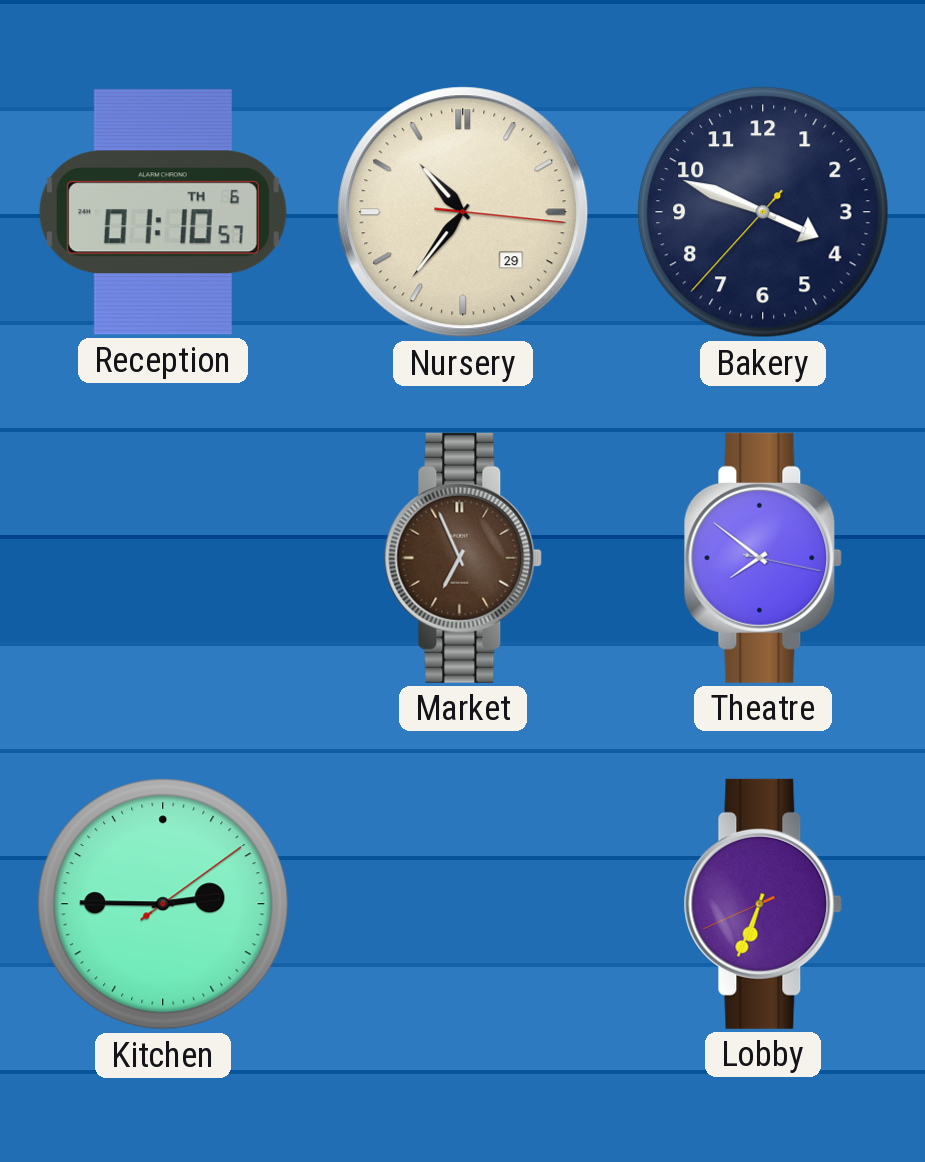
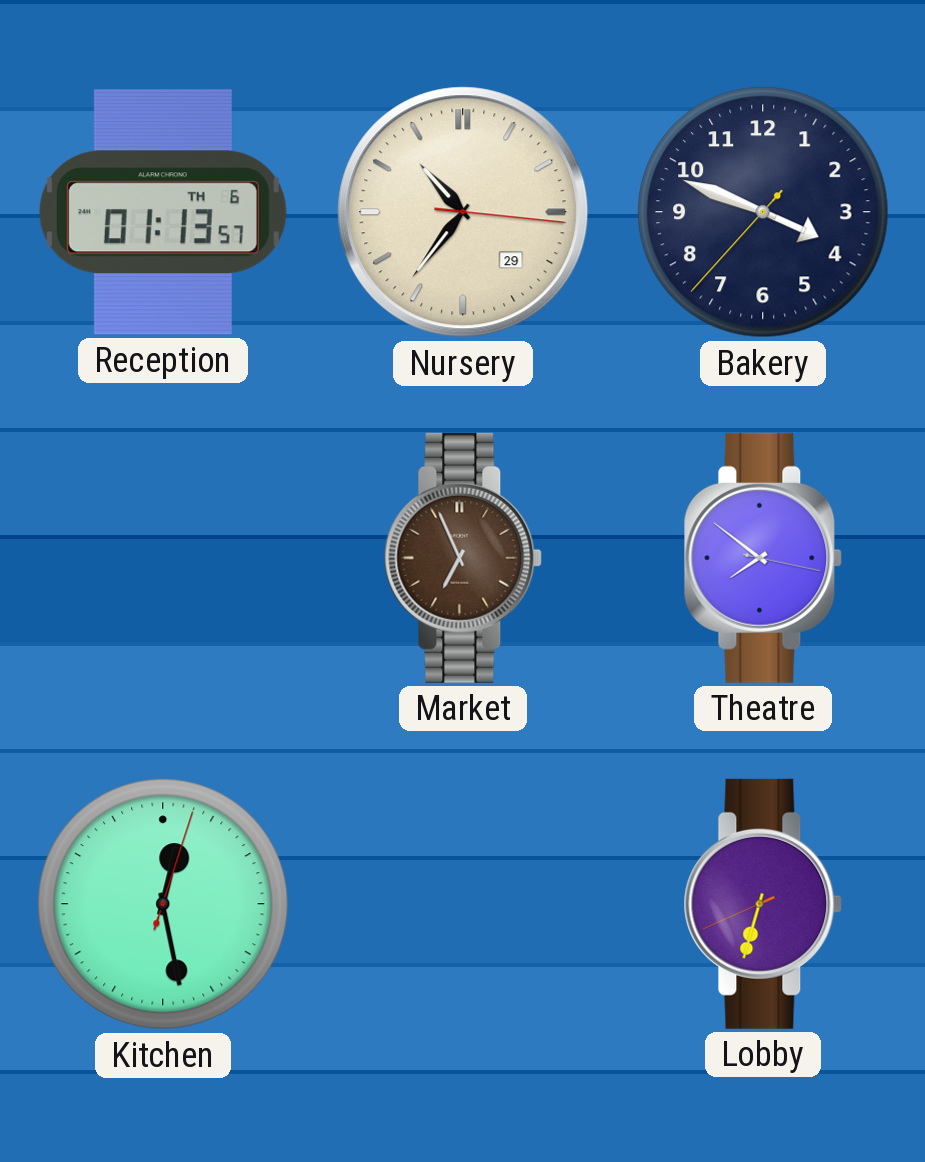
Reception: 01:10 -> 01:13 (163, 212)
Kitchen: 2:45 -> 12:28 (164, 905)
Lobby: 6:33 -> 6:32 (763, 904)
